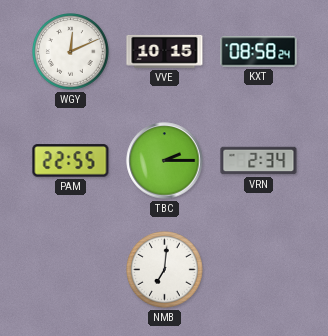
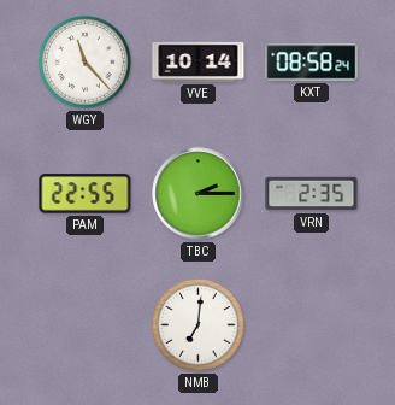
WGY: 12:11 -> 11:23 (86, 63)
VVE: 10:15 -> 10:14 (199, 61)
VRN: 2:34 -> 2:35 (312, 194)
